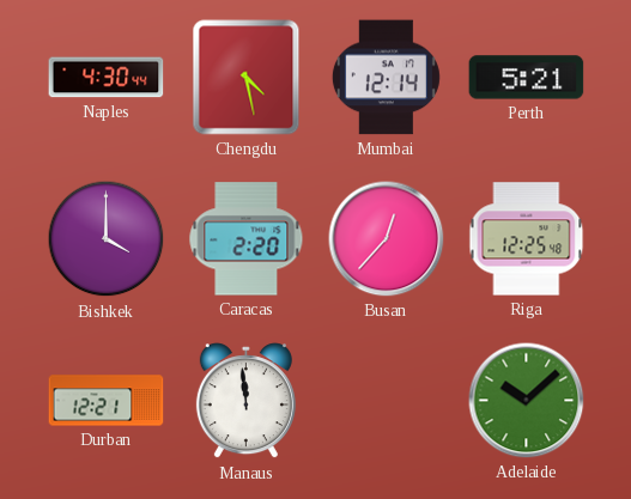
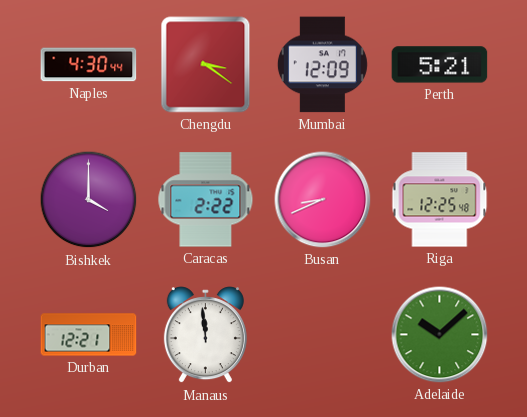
Chengdu: 4:28 -> 3:21 (206, 65)
Mumbai: 12:14 -> 12:09 (322, 65)
Caracas: 2:20 -> 2:22 (206, 200)
Busan: 12:37 -> 8:41 (323, 200)
